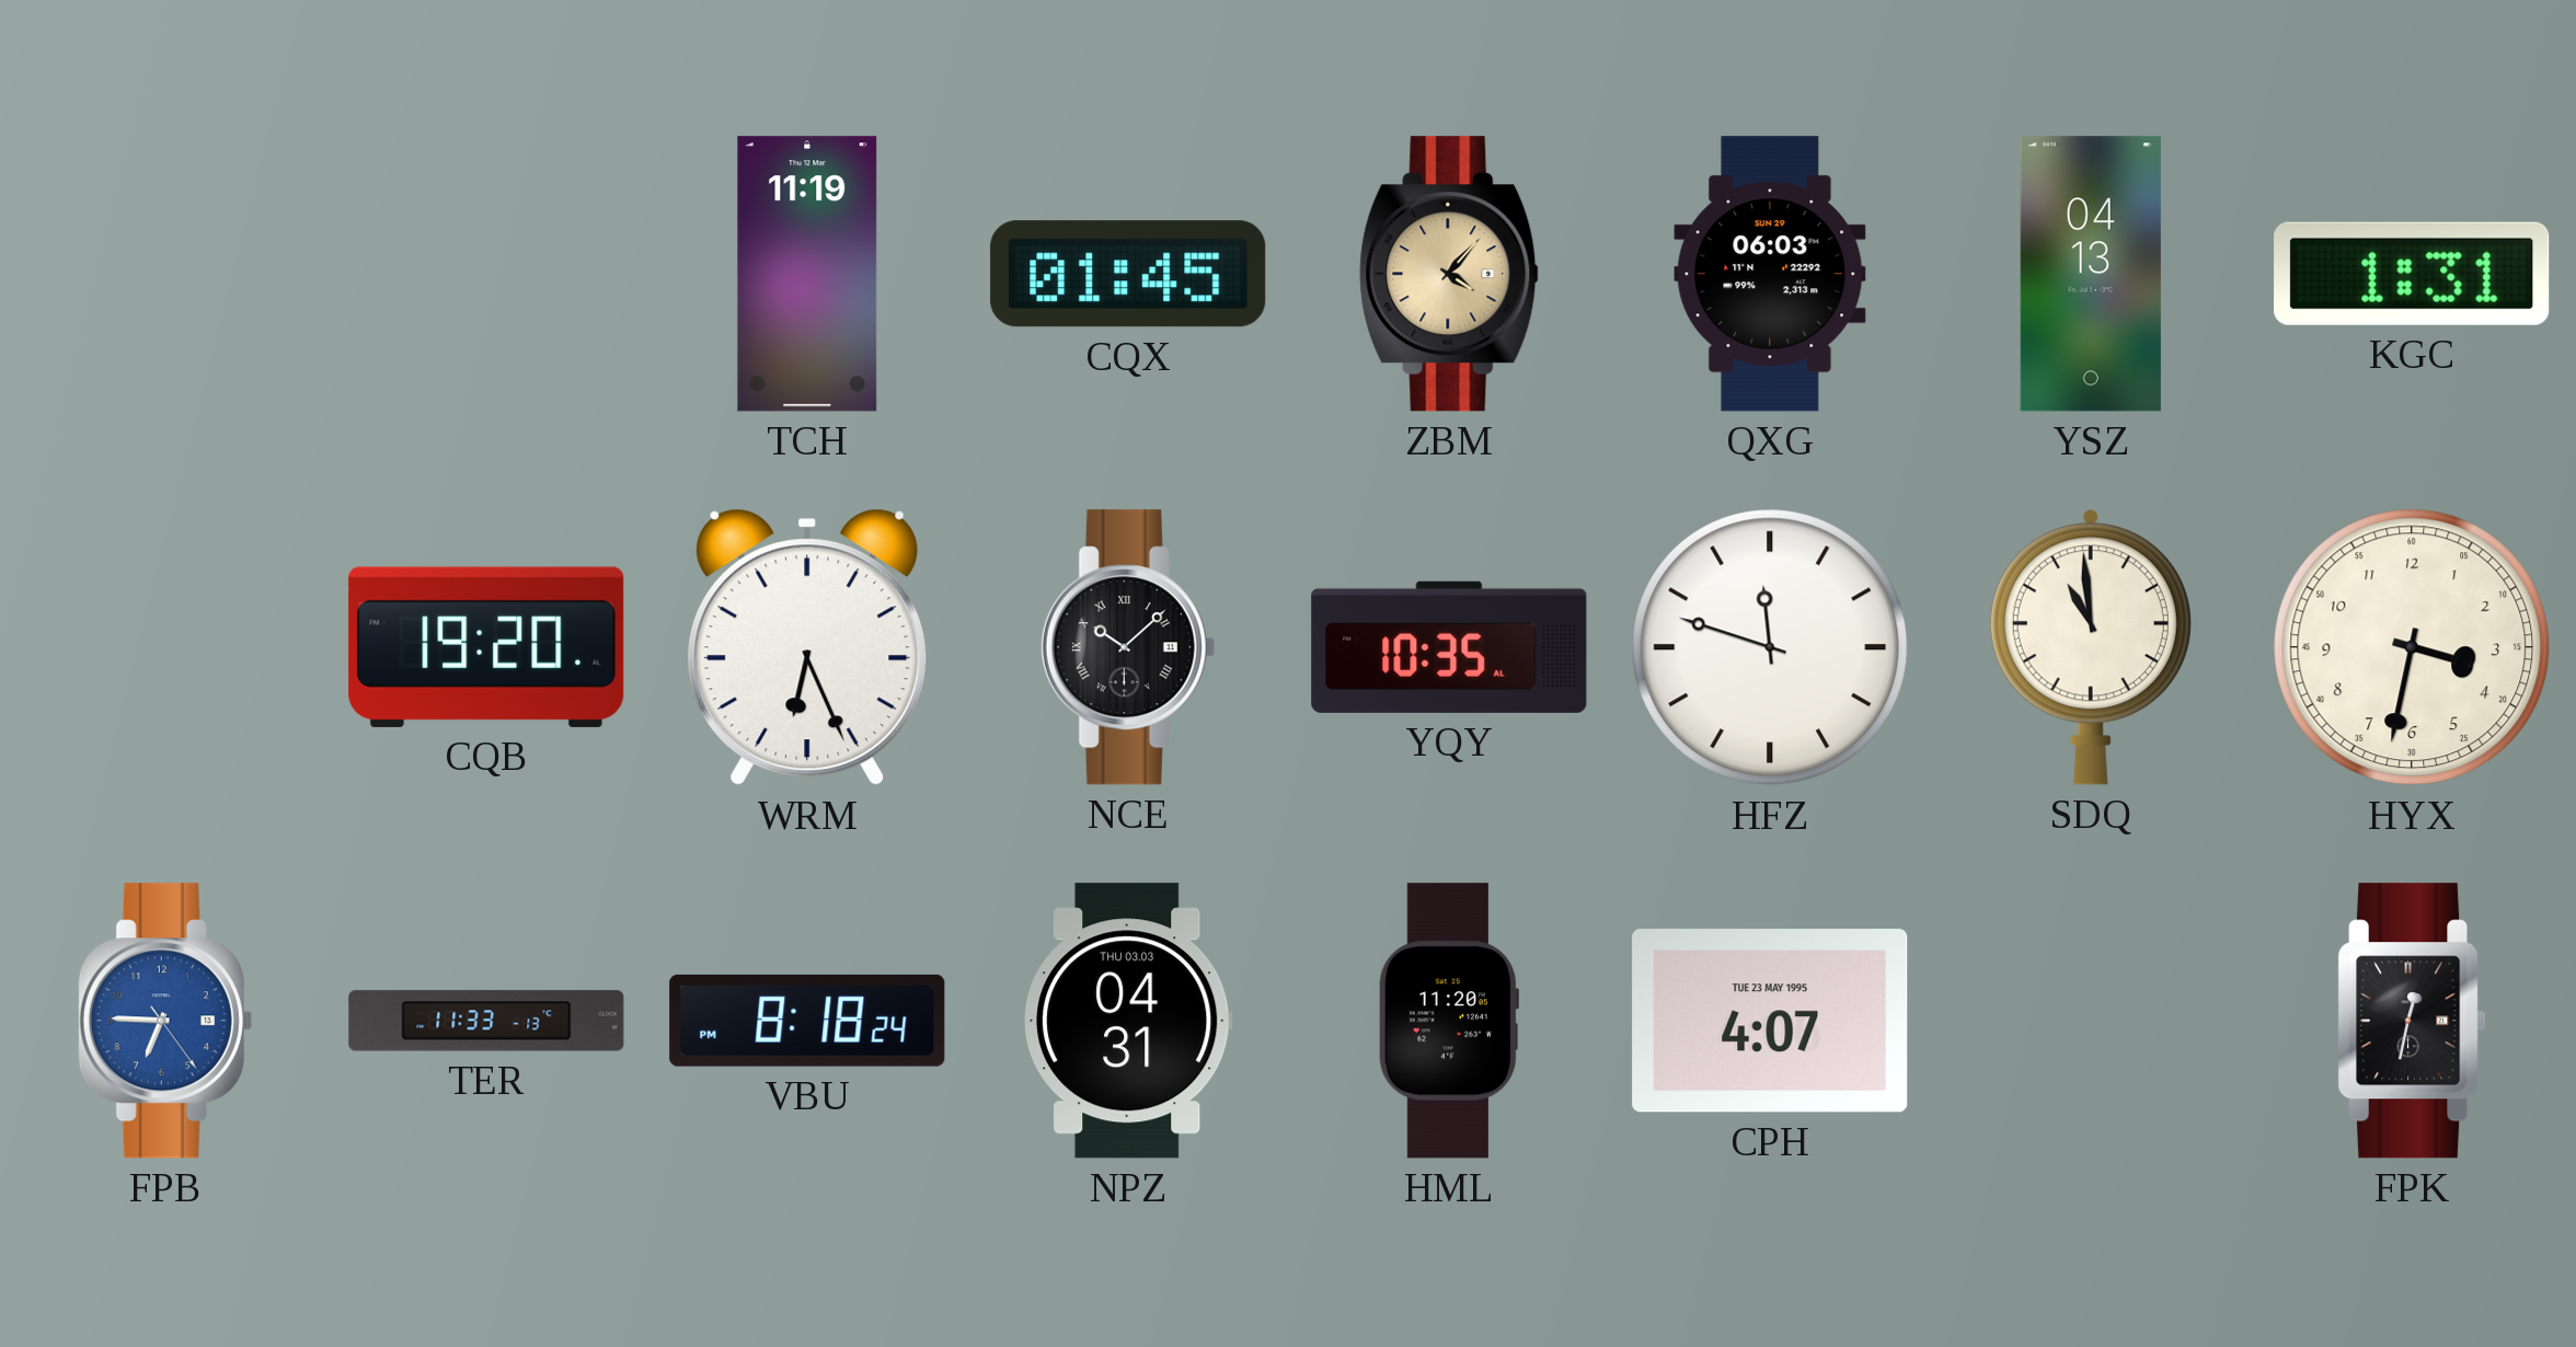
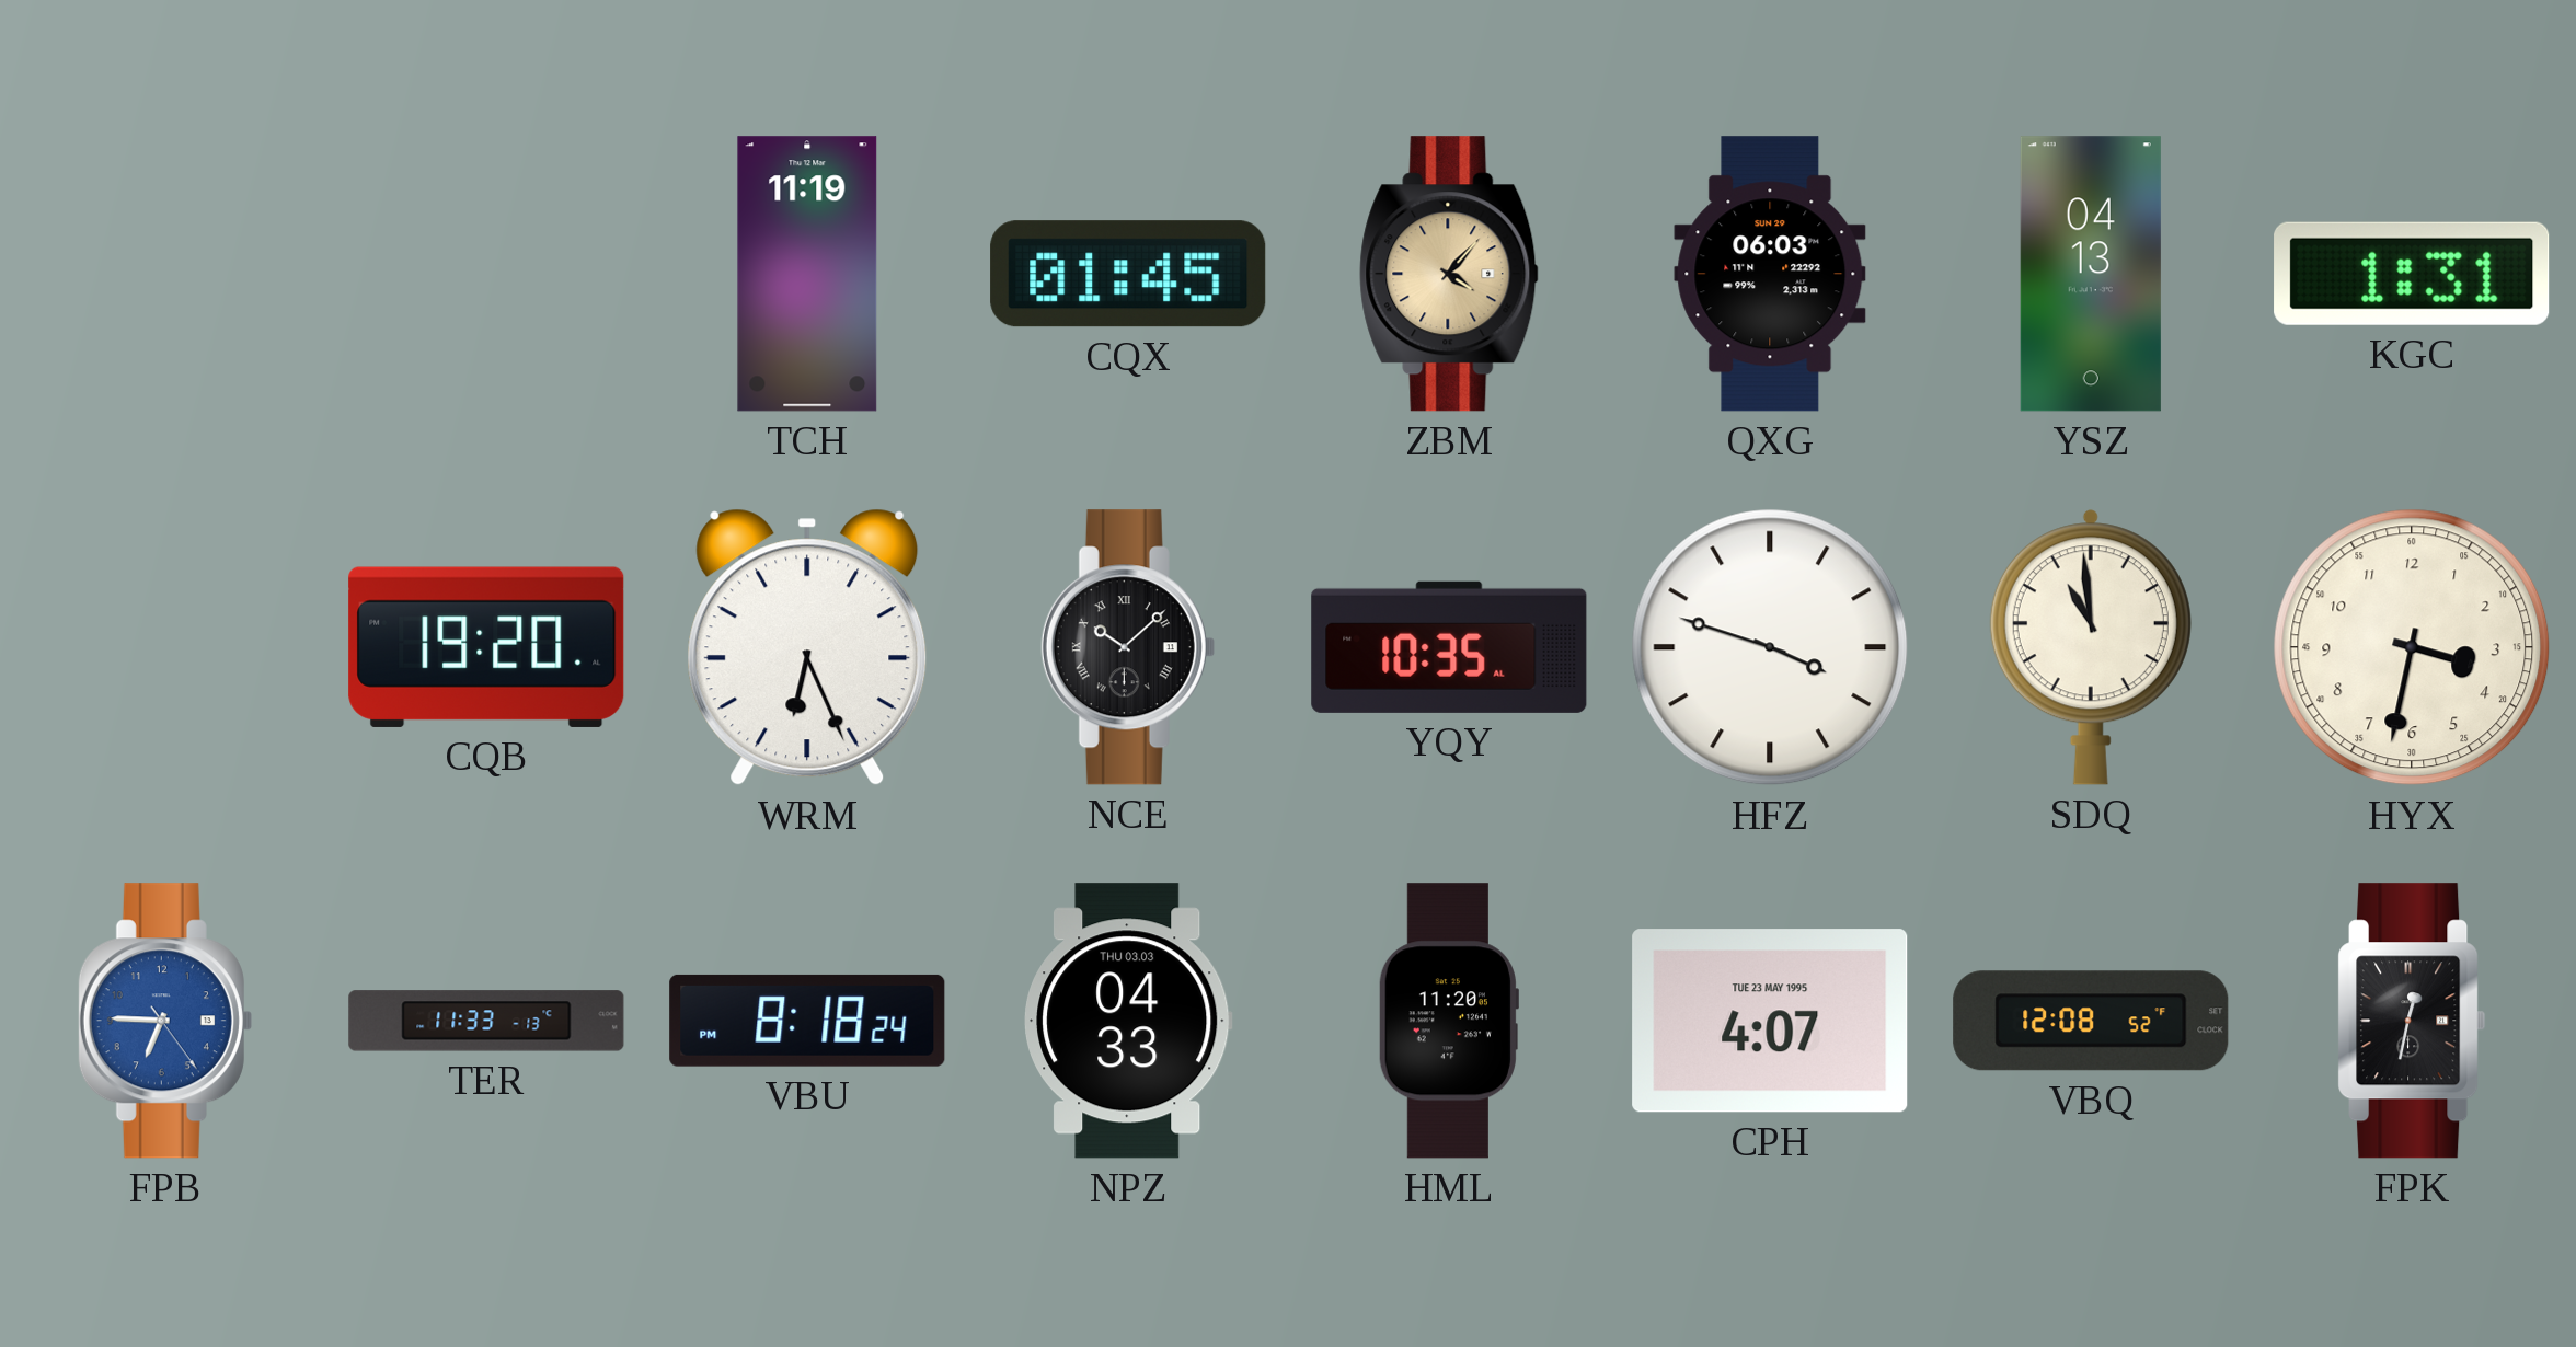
HFZ: 11:48 -> 3:48 (1770, 647)
NPZ: 04:31 -> 04:33 (1128, 1021)
VBQ: none -> 12:08 (2091, 1021)
